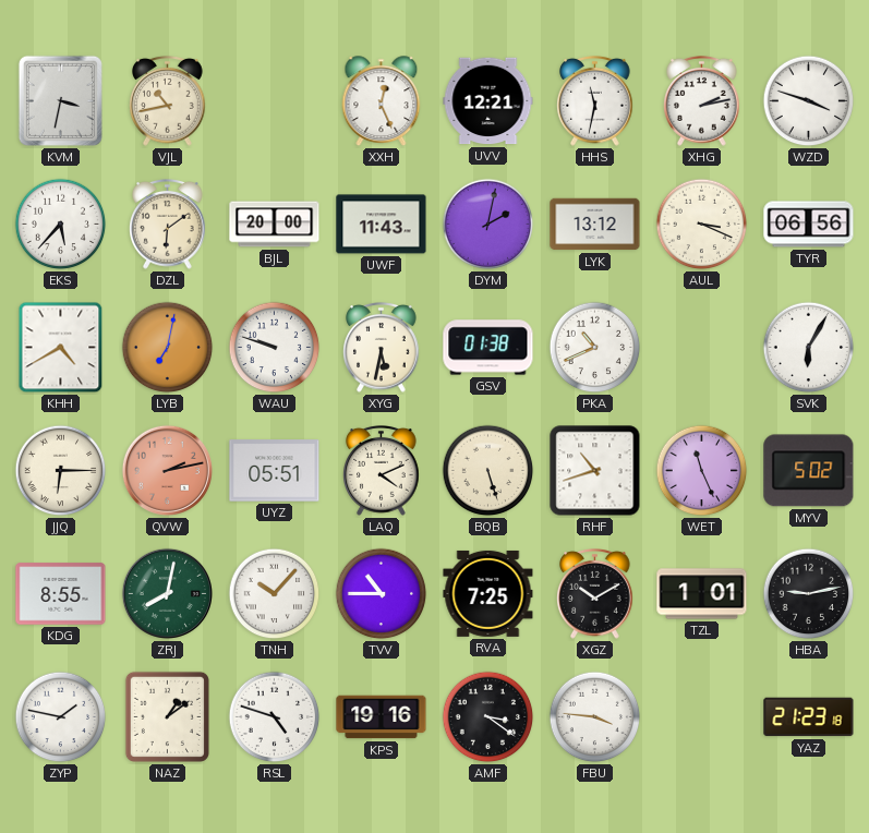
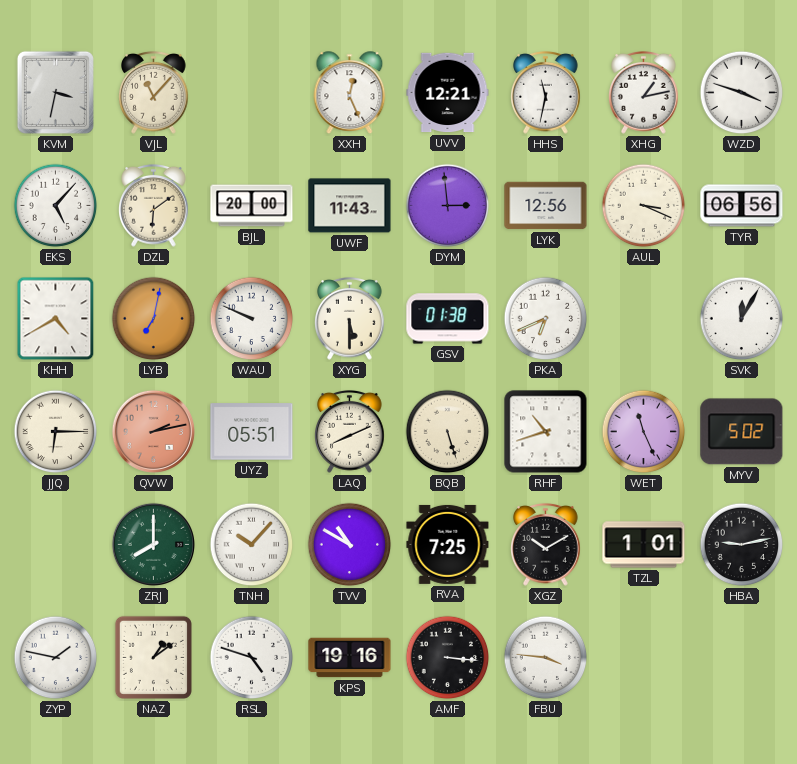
VJL: 10:43 -> 11:07 (154, 93)
XHG: 2:13 -> 1:13 (644, 93)
EKS: 5:37 -> 5:07 (56, 206)
DYM: 2:02 -> 2:59 (448, 206)
LYK: 13:12 -> 12:56 (546, 206)
WAU: 9:48 -> 9:49 (252, 319)
XYG: 5:32 -> 5:30 (350, 319)
PKA: 10:41 -> 6:41 (546, 319)
SVK: 6:05 -> 12:05 (742, 319)
LAQ: 4:11 -> 8:11 (350, 432)
KDG: 8:55 -> none (61, 594)
ZRJ: 8:02 -> 8:00 (153, 544)
TVV: 10:45 -> 10:50 (350, 545)
AMF: 3:21 -> 3:16 (448, 658)
YAZ: 21:23 -> none (809, 717)
